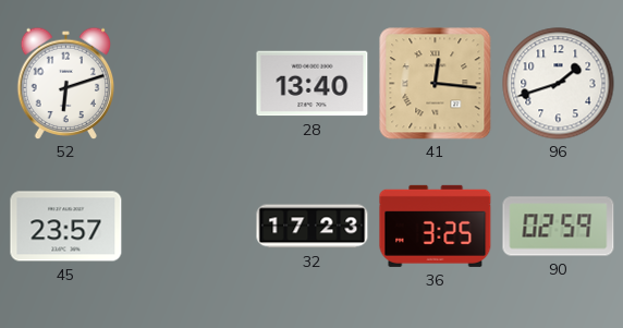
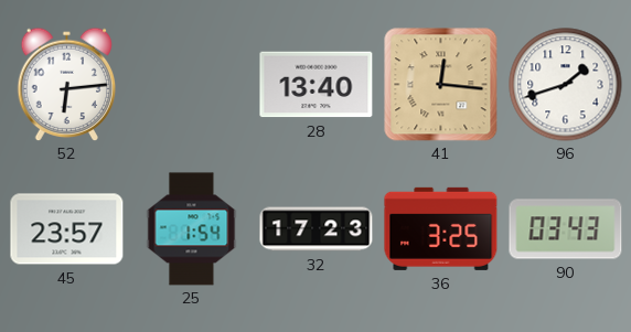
52: 6:12 -> 6:14 (67, 84)
25: none -> 1:54 (192, 229)
90: 02:59 -> 03:43 (566, 229)
